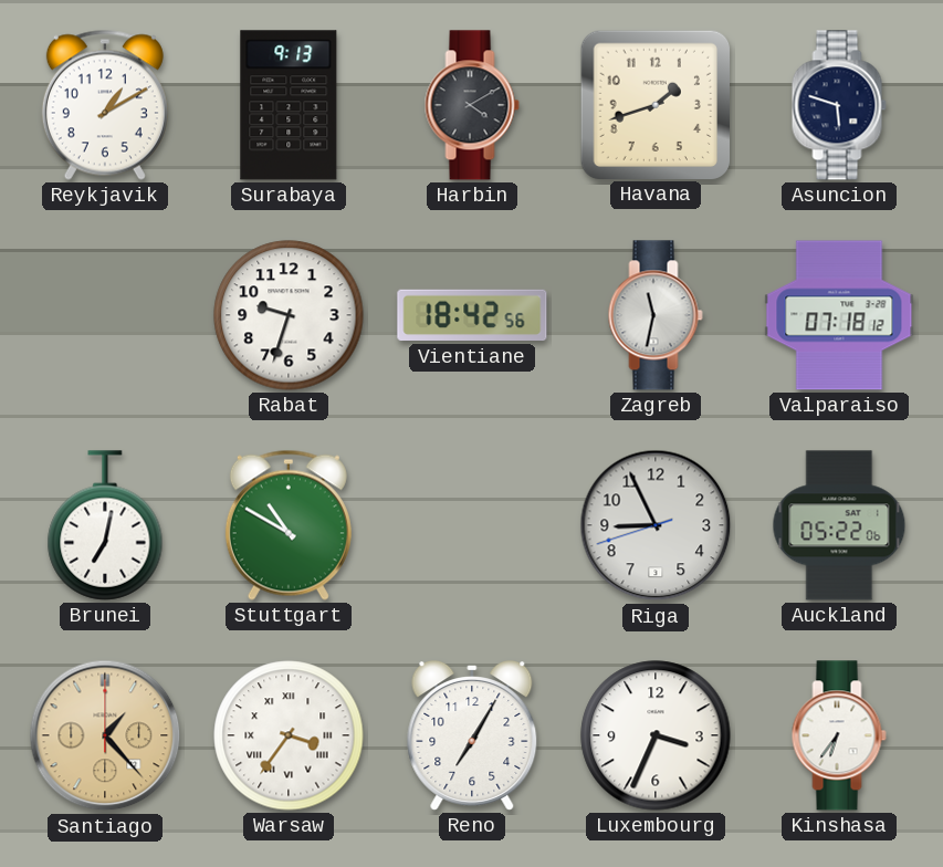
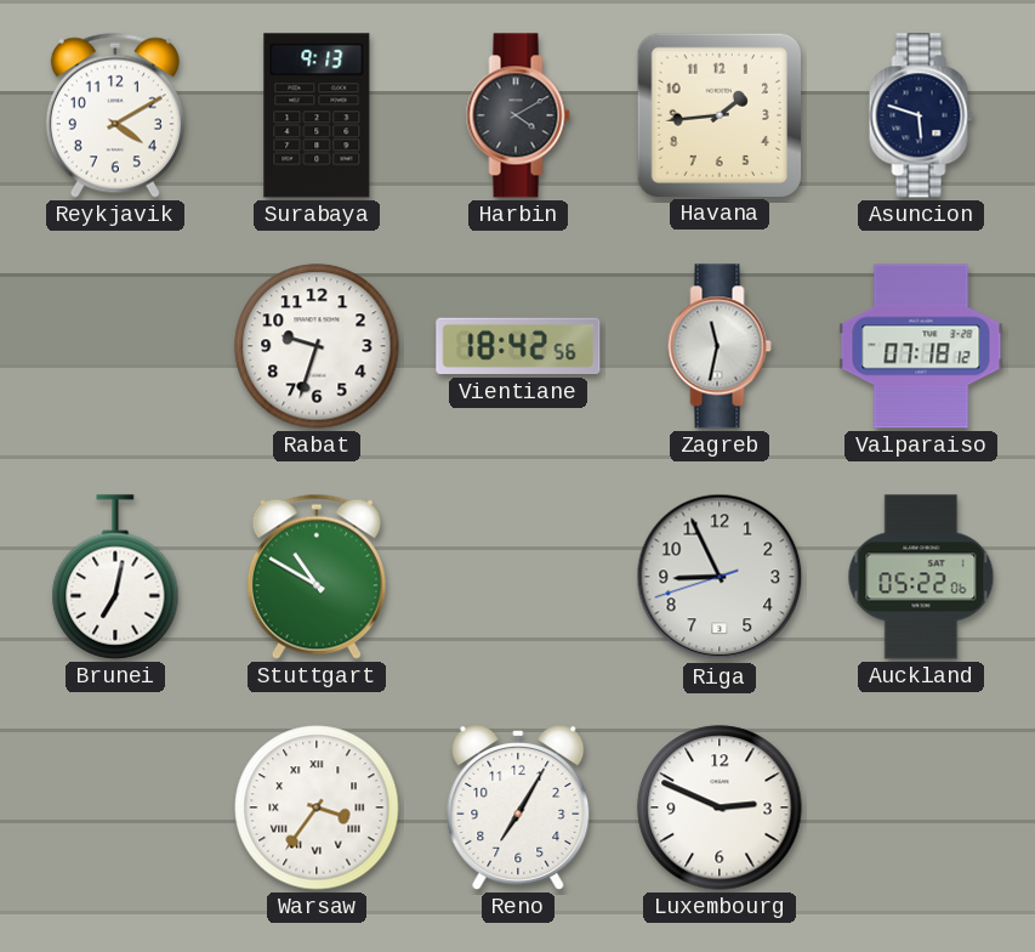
Reykjavik: 1:10 -> 4:10 (115, 115)
Havana: 1:42 -> 1:44 (718, 114)
Santiago: 1:23 -> none (105, 735)
Luxembourg: 3:34 -> 2:49 (720, 807)
Kinshasa: 6:36 -> none (839, 735)
